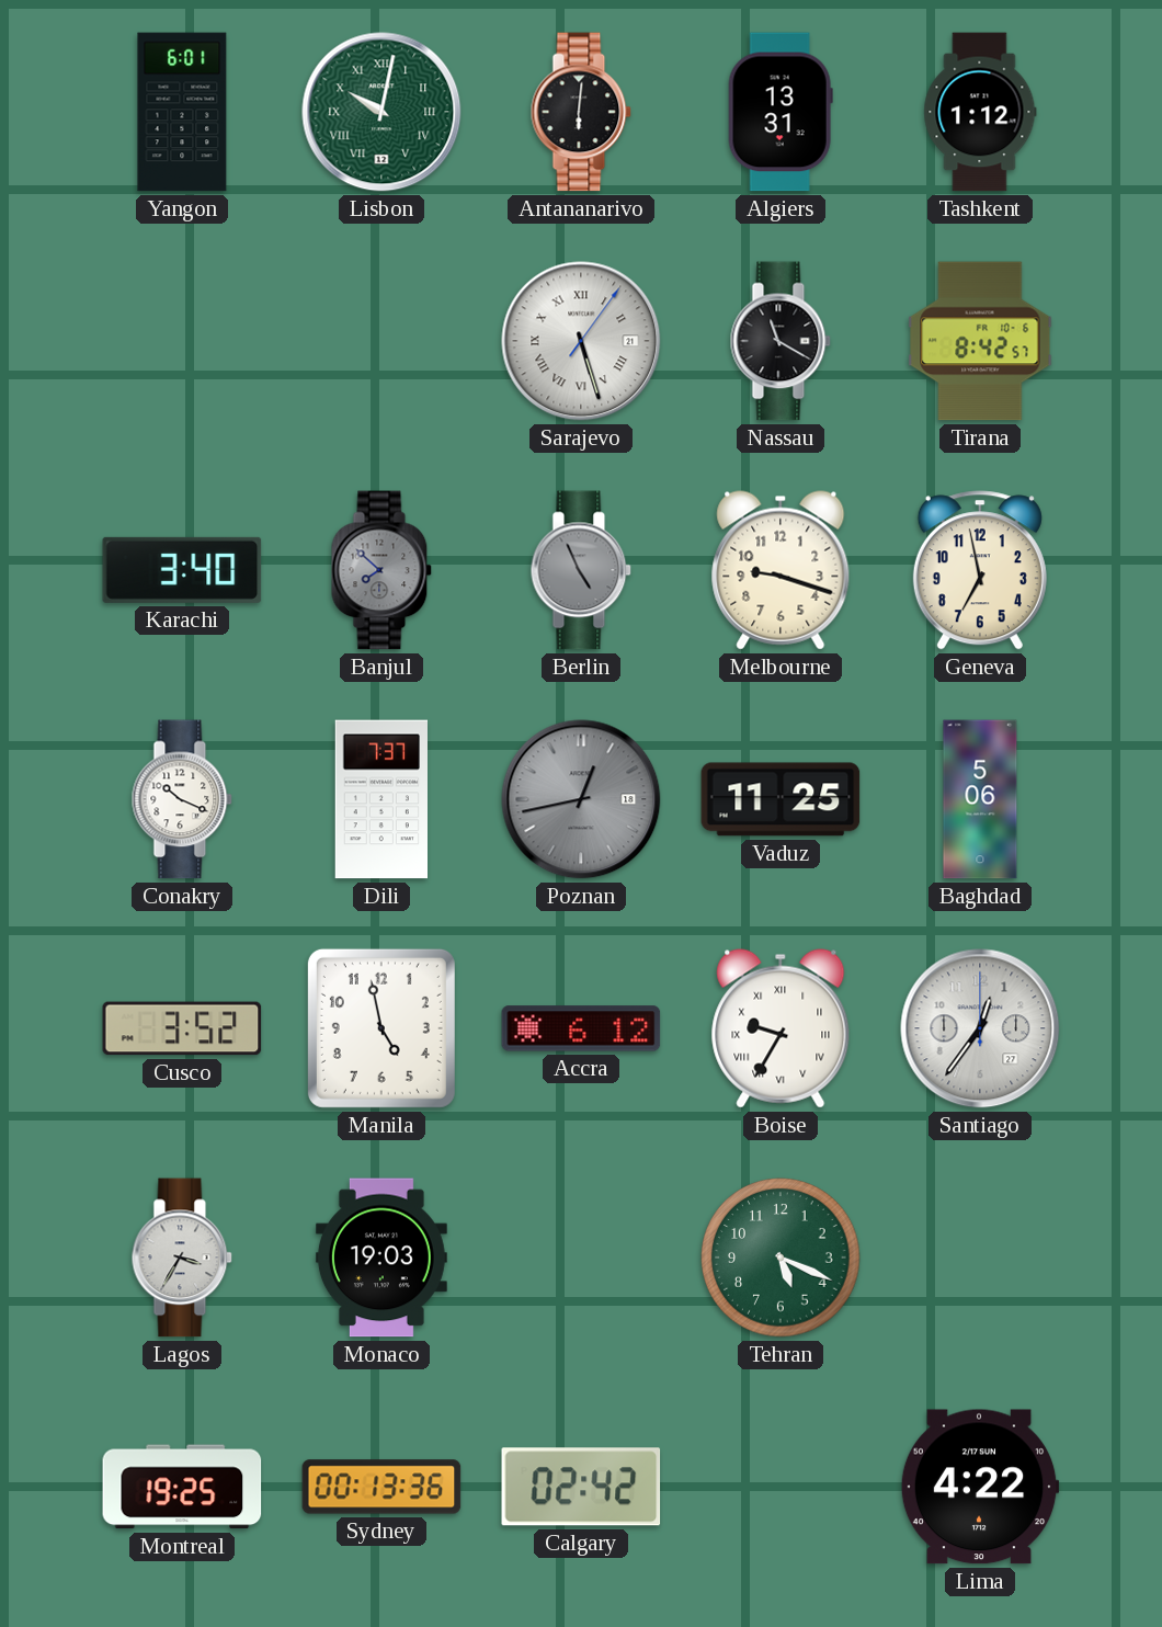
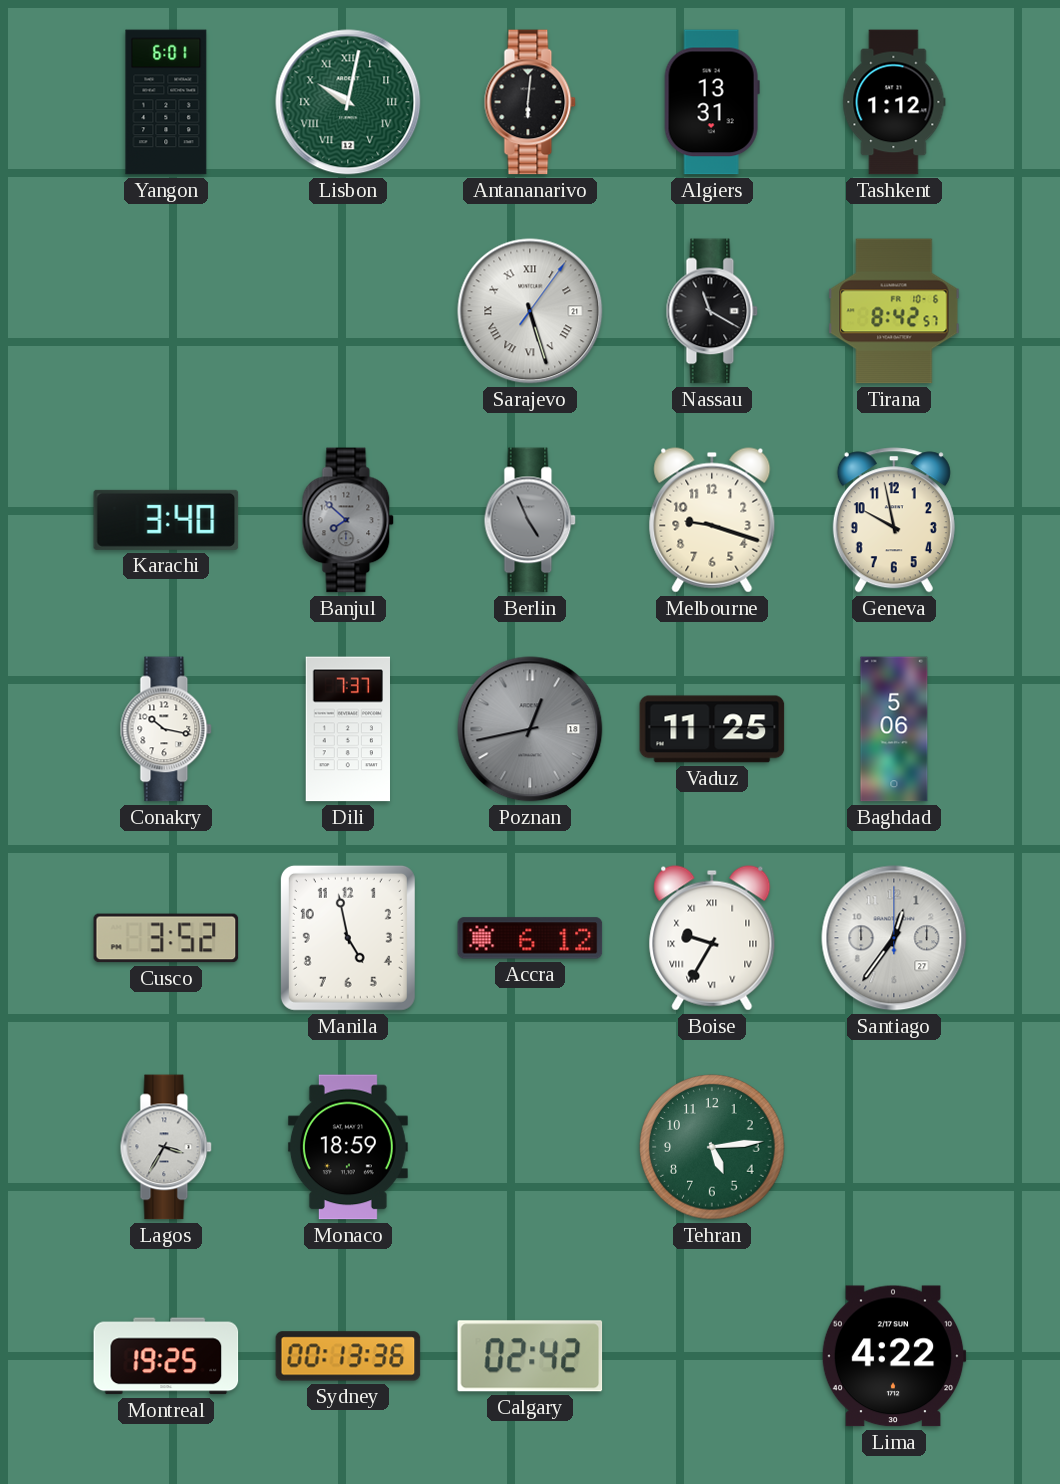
Geneva: 6:58 -> 9:58 (894, 520)
Conakry: 10:19 -> 10:17 (166, 729)
Monaco: 19:03 -> 18:59 (348, 1147)
Tehran: 5:19 -> 5:14 (712, 1147)
